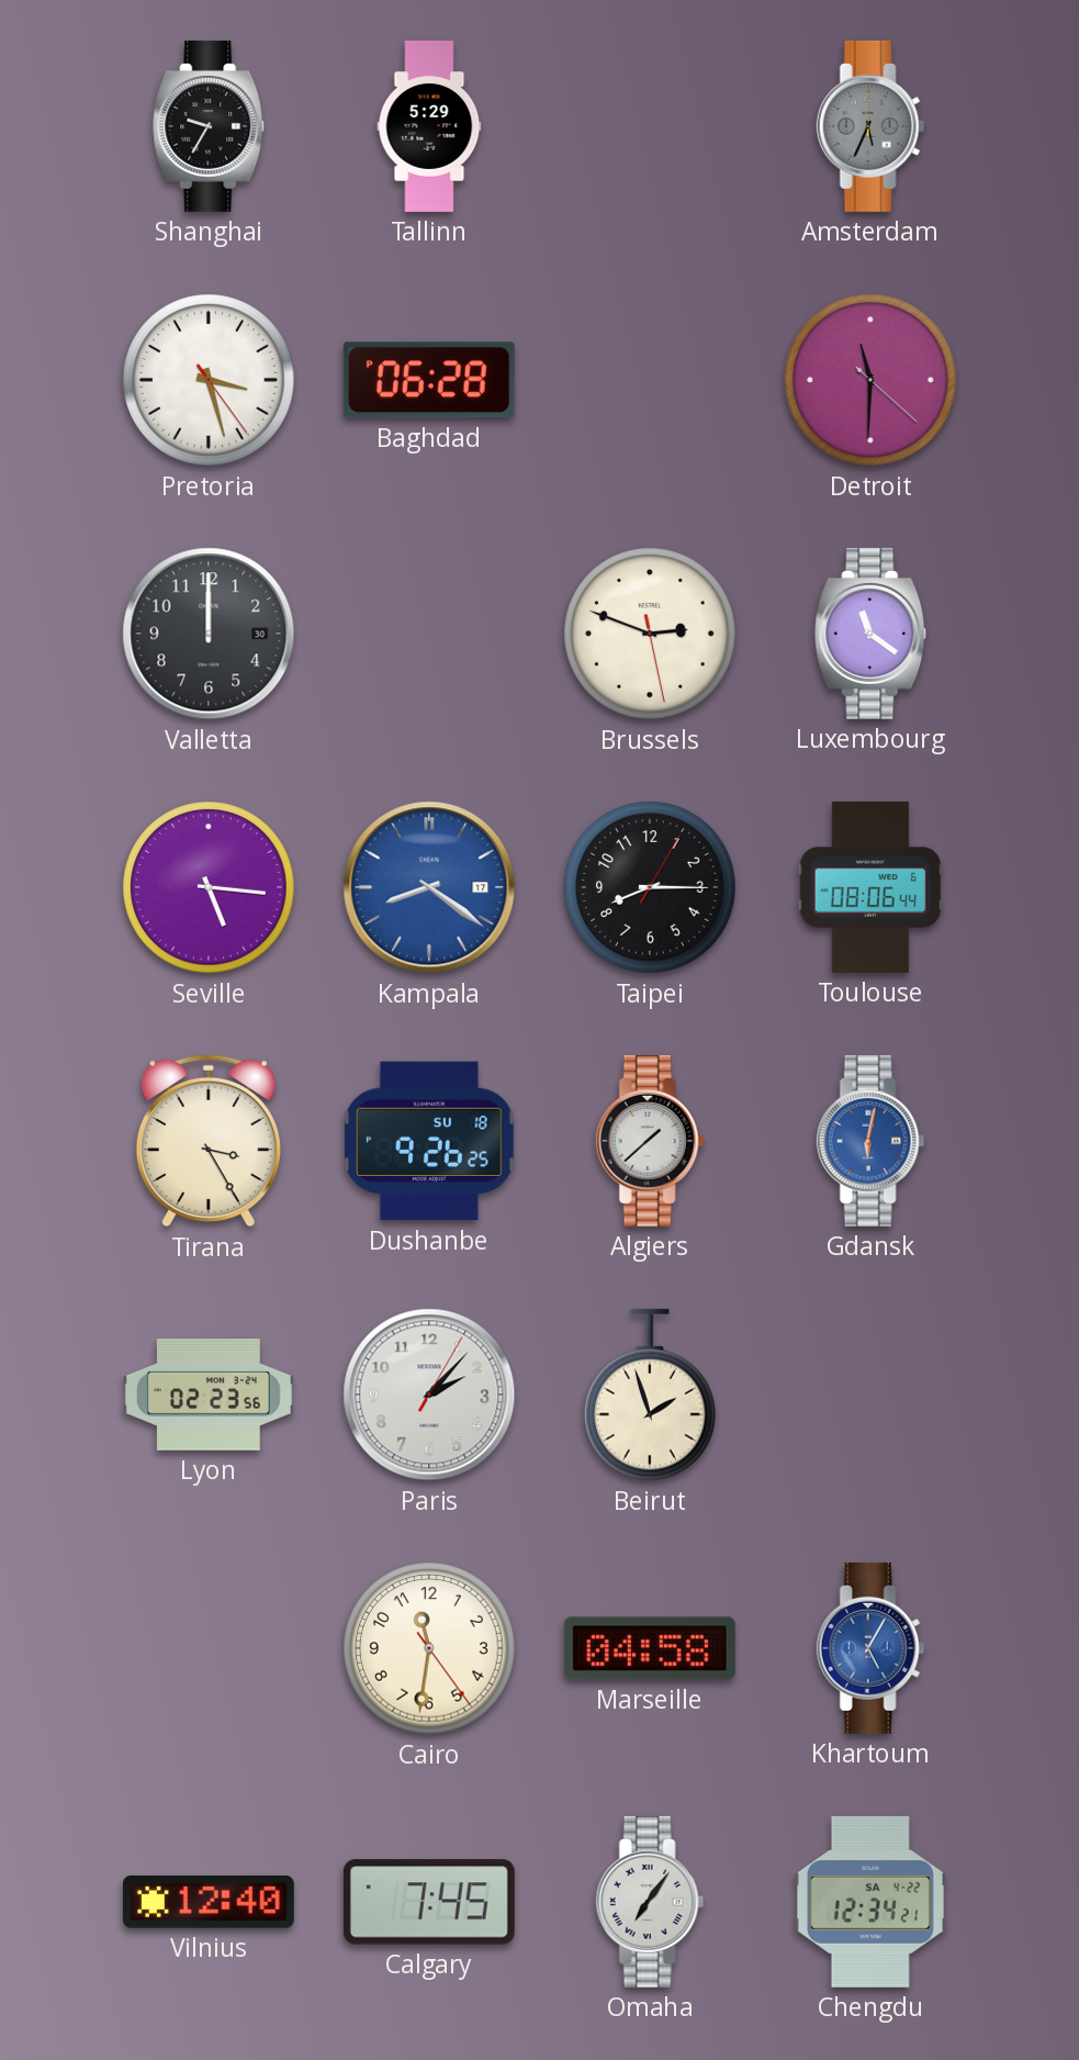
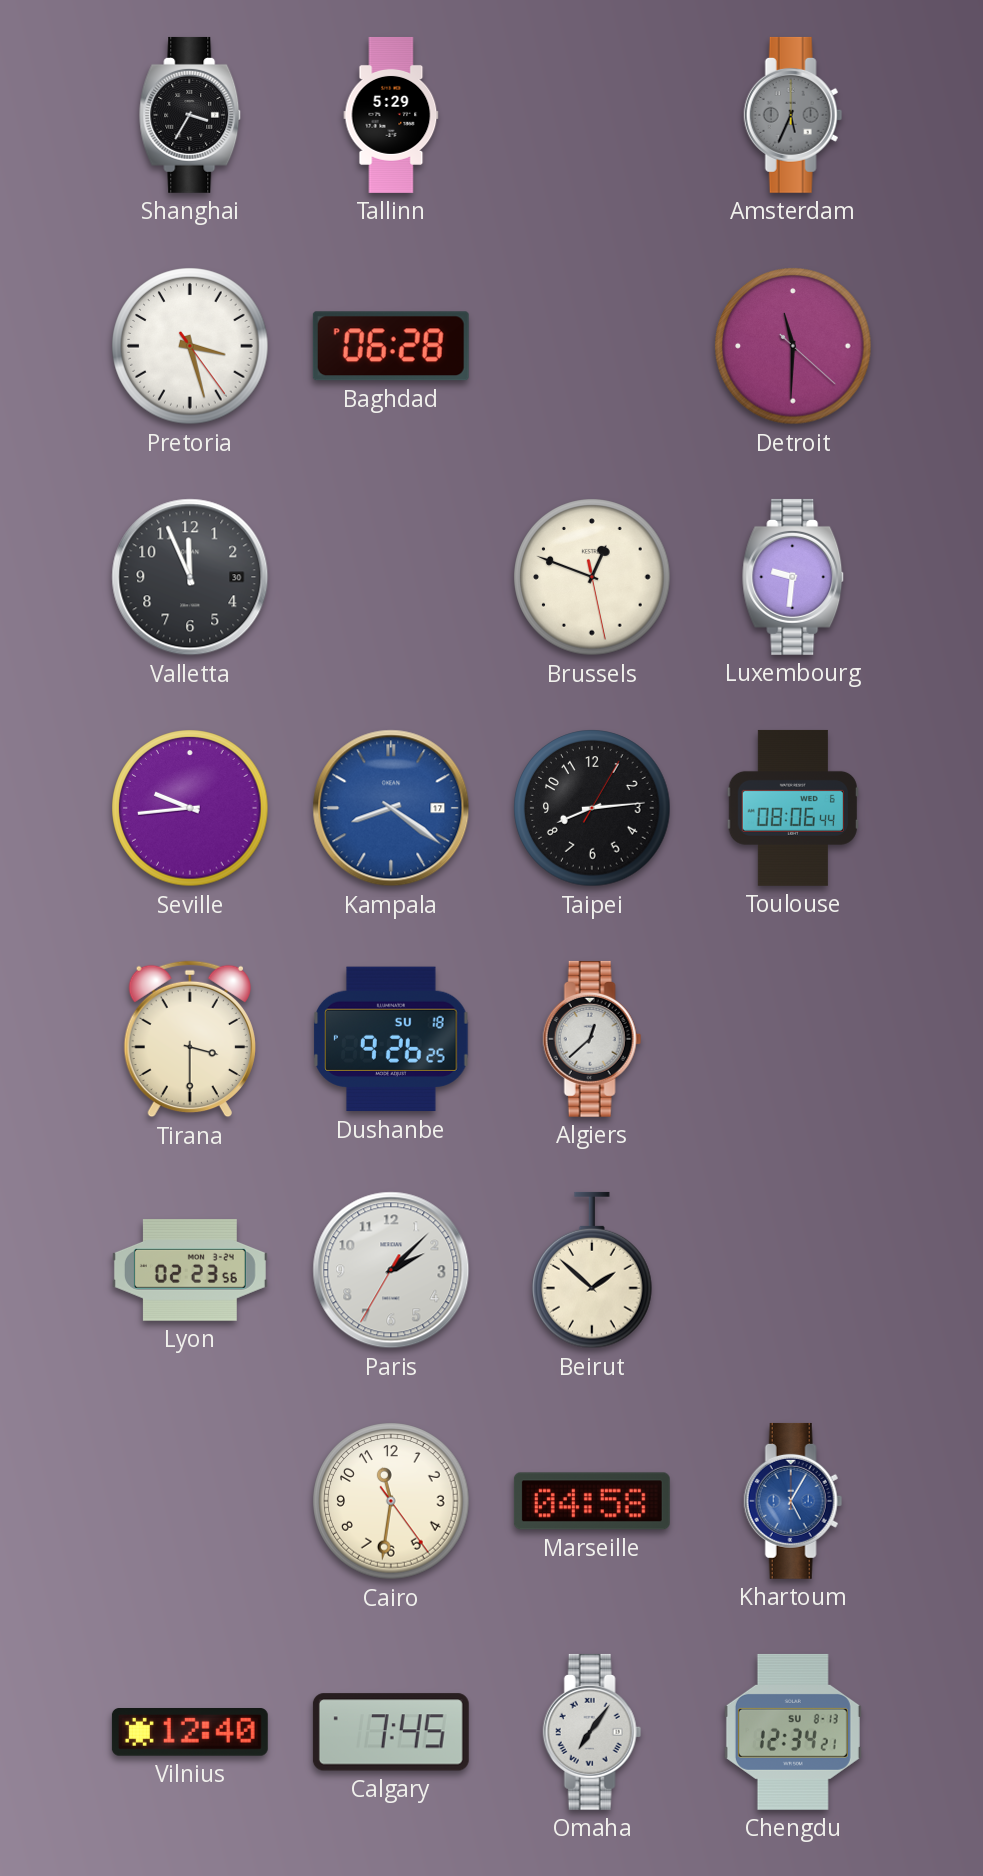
Shanghai: 9:35 -> 3:35 (191, 115)
Valletta: 12:00 -> 11:56 (190, 577)
Brussels: 2:48 -> 12:48 (592, 577)
Luxembourg: 11:21 -> 9:31 (794, 577)
Seville: 5:16 -> 9:44 (190, 808)
Taipei: 8:15 -> 8:14 (592, 808)
Tirana: 3:25 -> 3:30 (190, 1039)
Algiers: 1:38 -> 12:38 (592, 1039)
Gdansk: 6:02 -> none (870, 1141)
Paris: 2:07:05 -> 2:07:35 (391, 1270)
Beirut: 1:57 -> 1:52 (593, 1270)
Chengdu date: SA 4-22 -> SU 8-13 (793, 1732)
